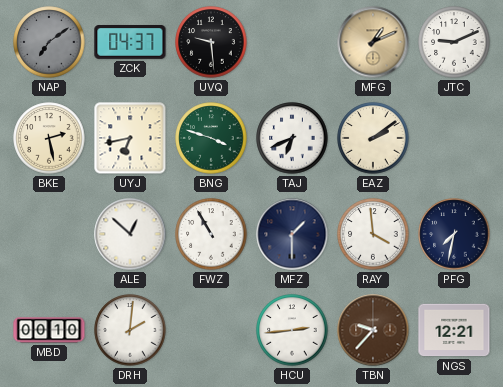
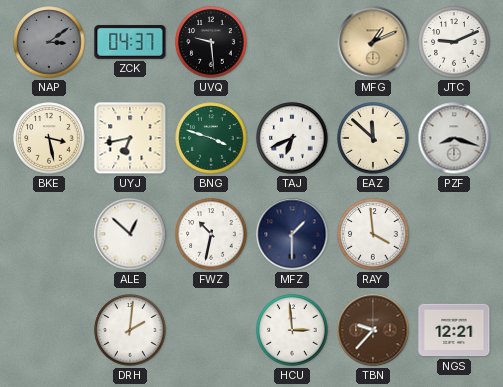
NAP: 7:09 -> 3:09 (49, 42)
BKE: 2:28 -> 3:28 (49, 138)
EAZ: 2:09 -> 11:52 (373, 138)
PZF: none -> 8:18 (454, 138)
FWZ: 10:55 -> 10:32 (211, 234)
PFG: 7:32 -> none (454, 234)
MBD: 00:10 -> none (49, 330)
HCU: 2:44 -> 2:59 (292, 330)
